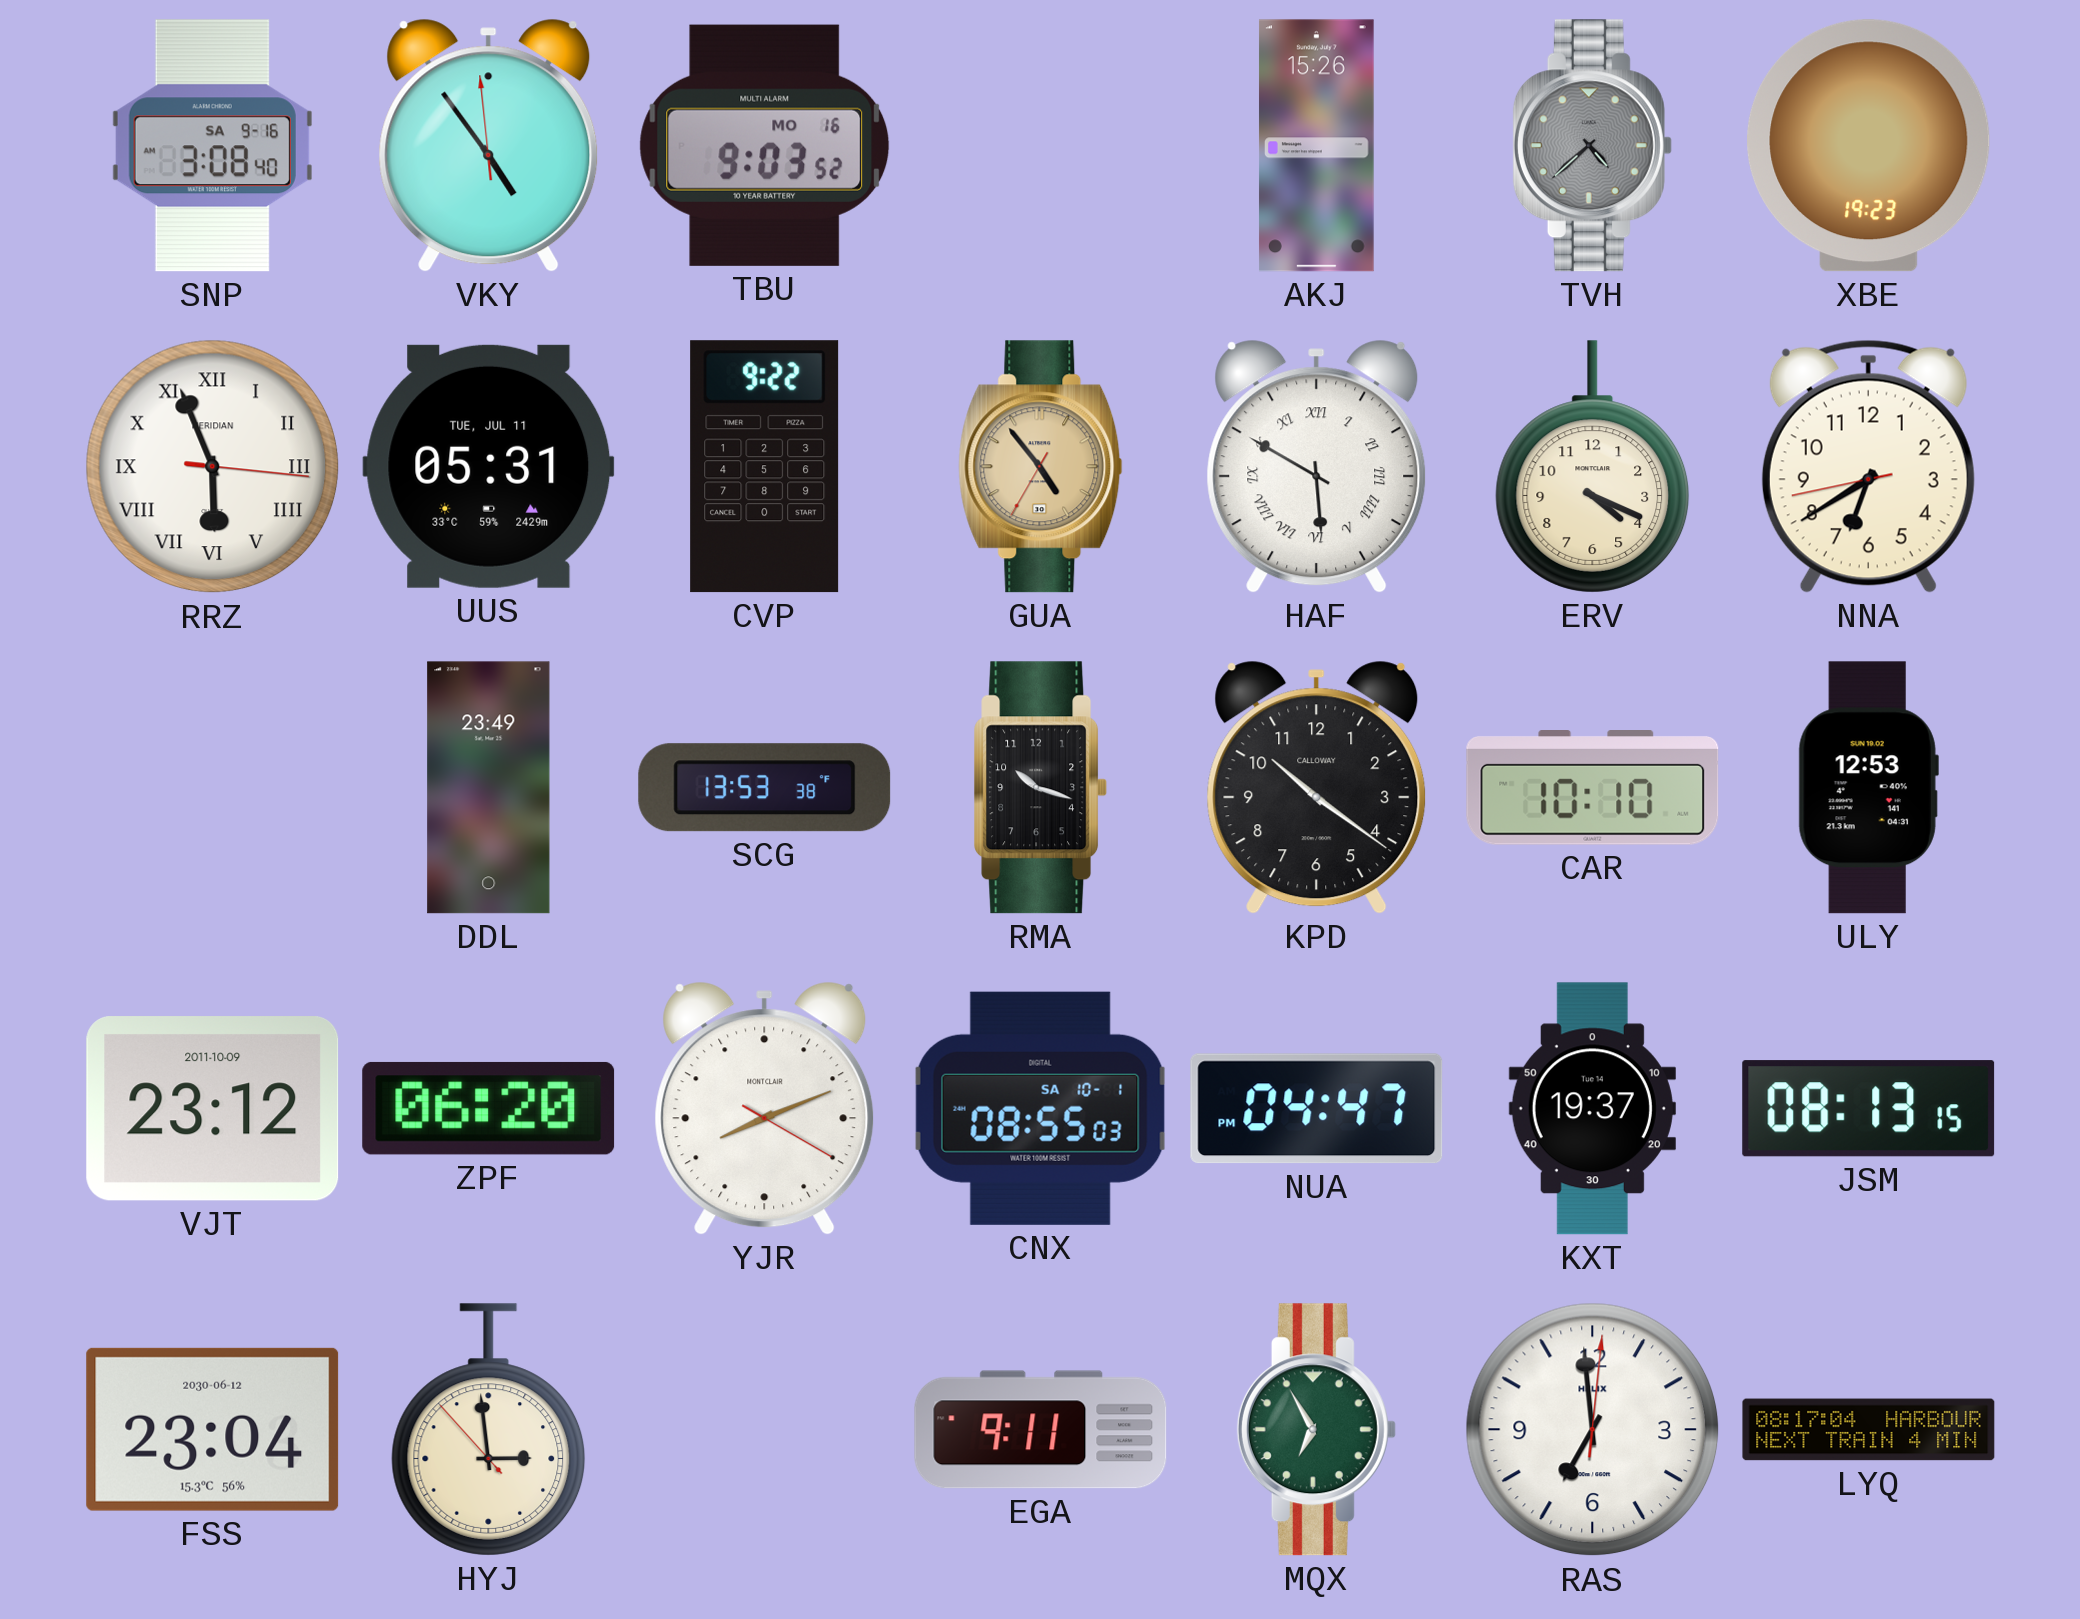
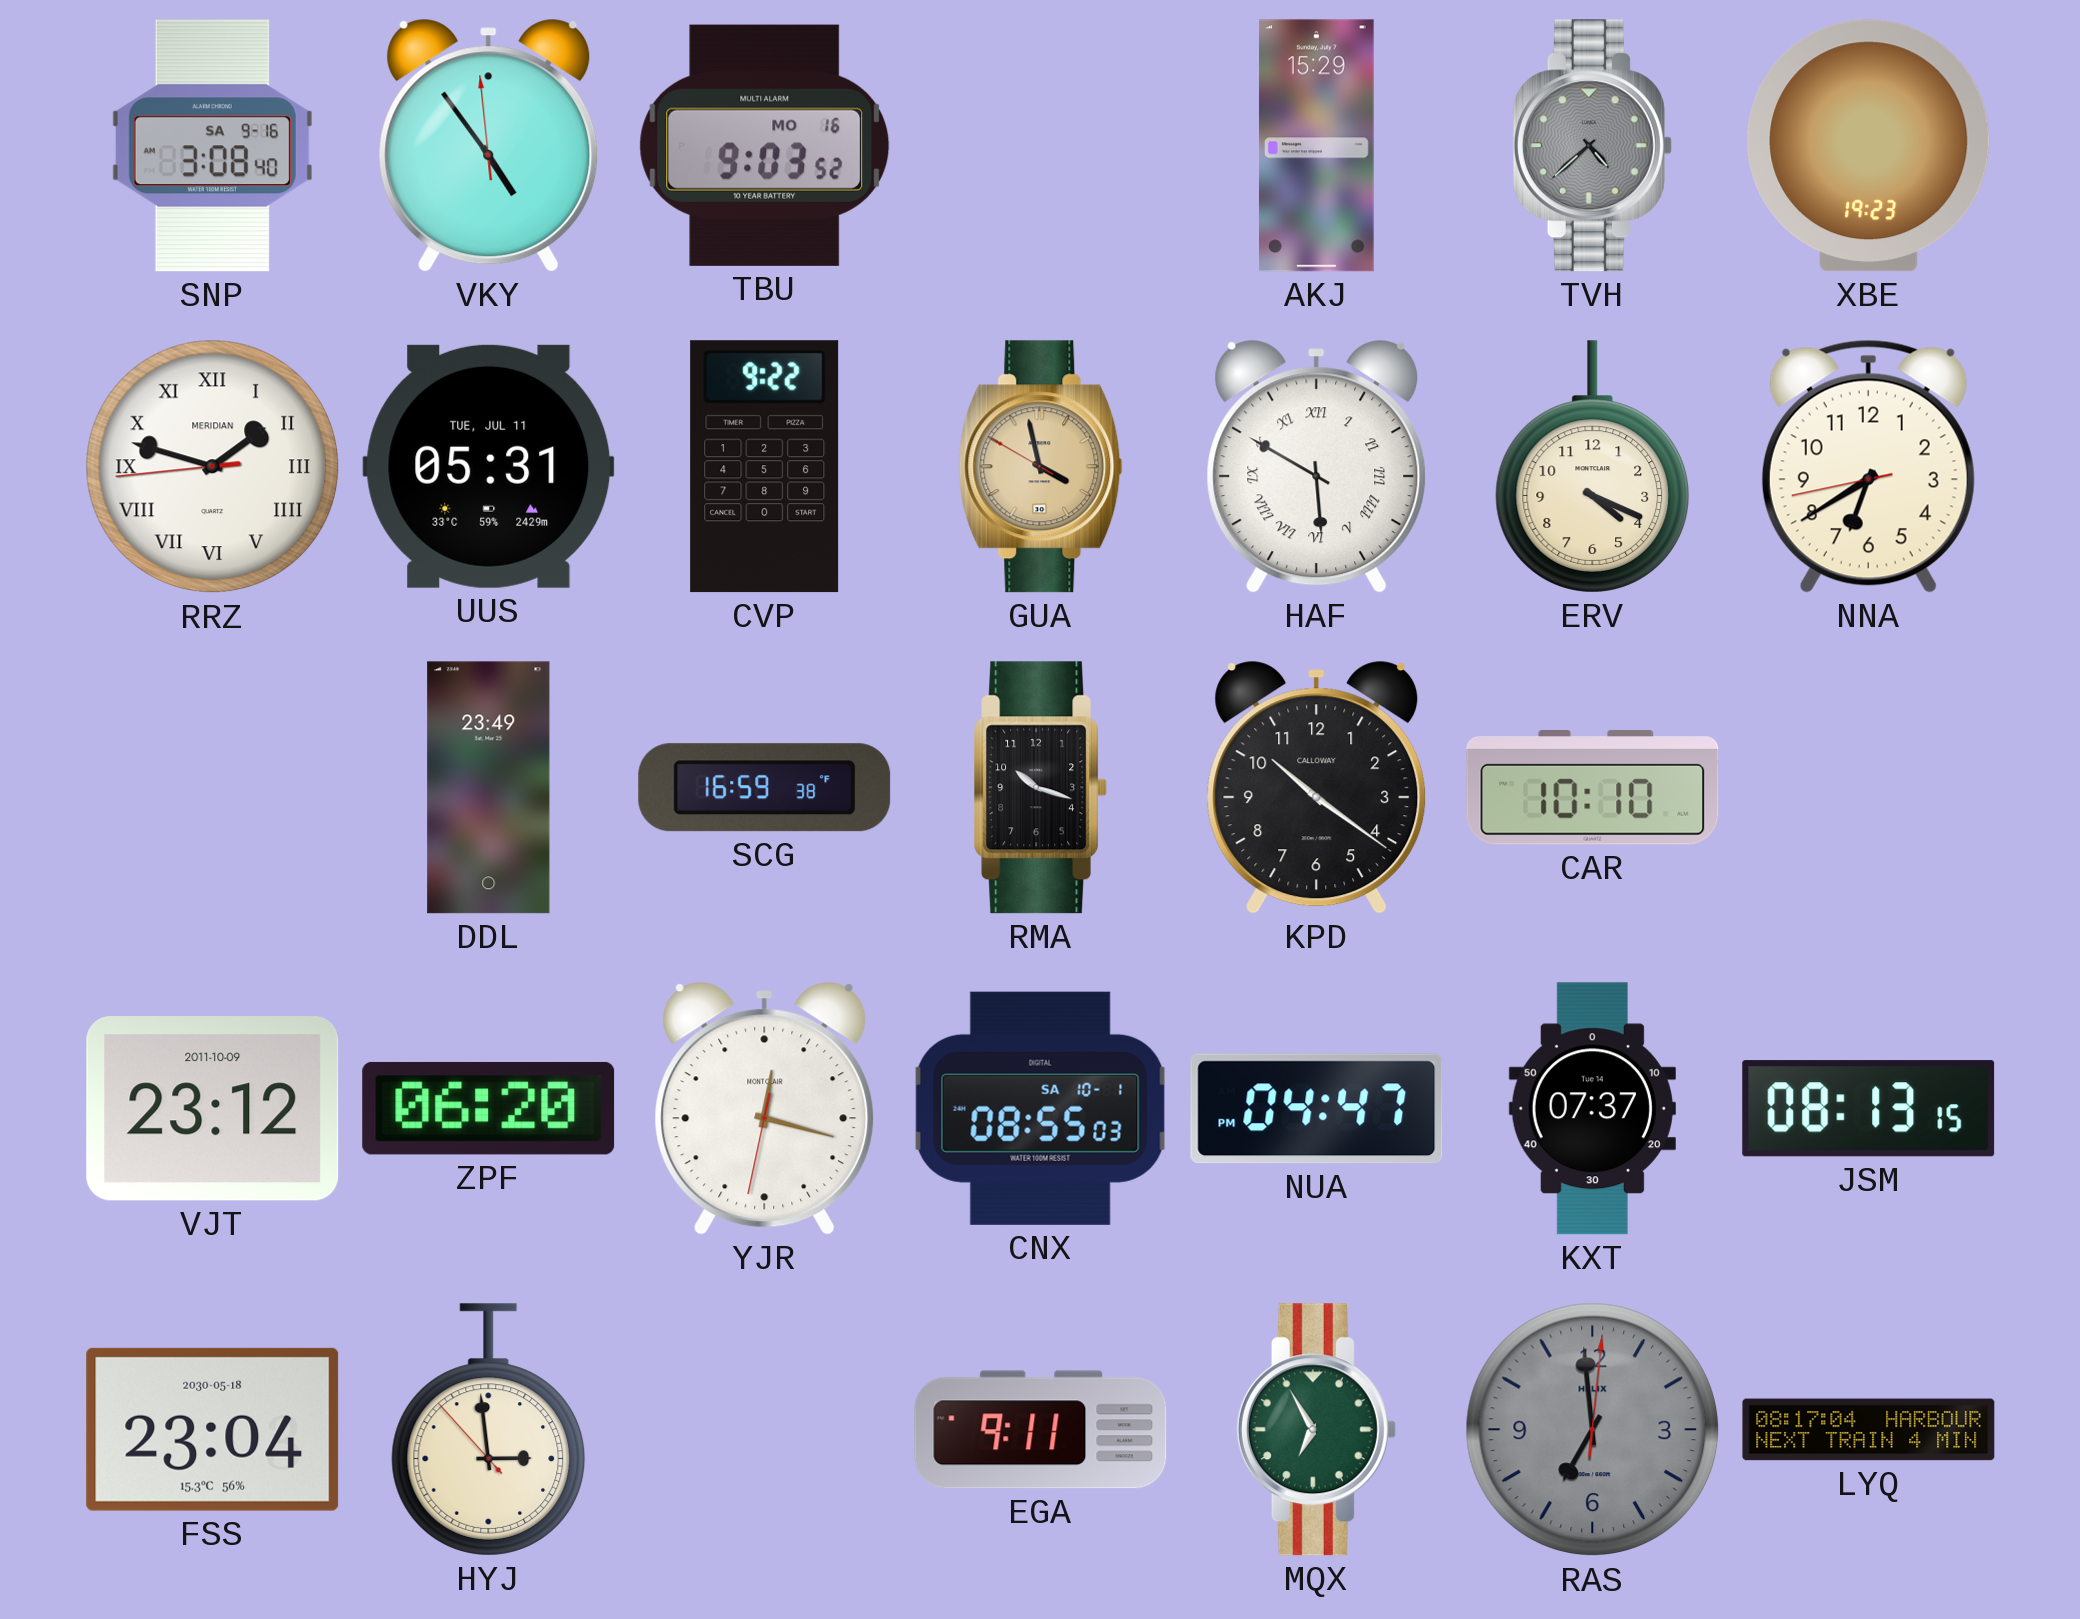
AKJ: 15:26 -> 15:29 (1316, 146)
RRZ: 5:56 -> 1:47 (213, 467)
GUA: 4:53 -> 3:57 (1041, 467)
SCG: 13:53 -> 16:59 (765, 788)
ULY: 12:53 -> none (1868, 788)
YJR: 8:11 -> 12:17 (765, 1108)
KXT: 19:37 -> 07:37 (1592, 1109)
FSS date: 2030-06-12 -> 2030-05-18 (213, 1429)
RAS dial: white -> grey (1593, 1430)
